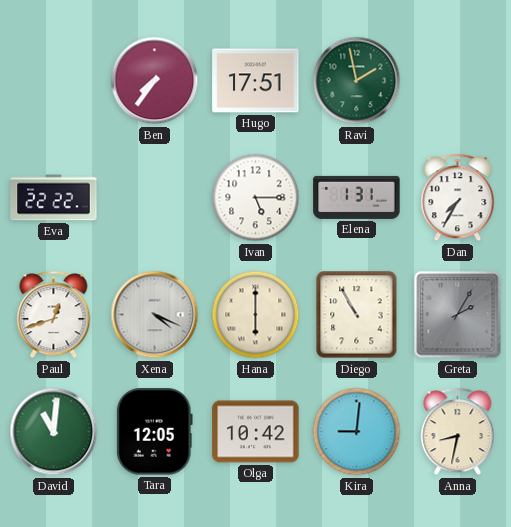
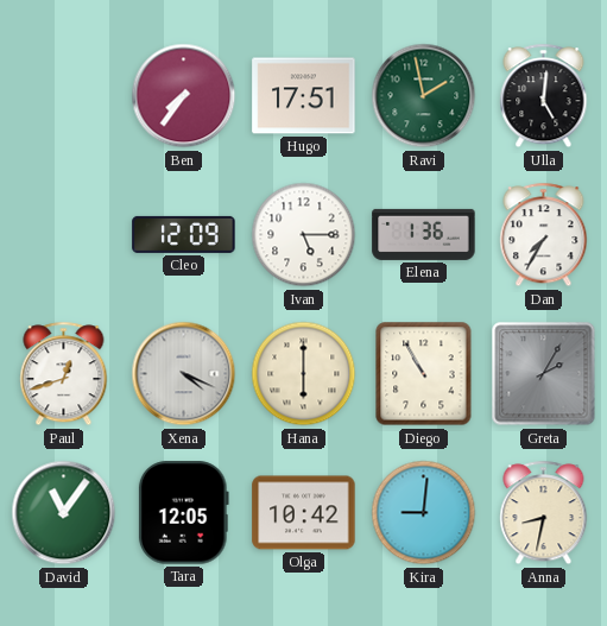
Ulla: none -> 5:01 (544, 96)
Eva: 22:22 -> none (54, 198)
Cleo: none -> 12:09 (184, 234)
Elena: 1:31 -> 1:36 (424, 234)
David: 11:01 -> 11:06 (64, 513)
